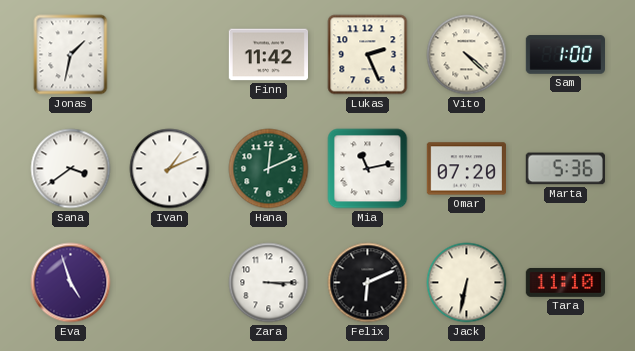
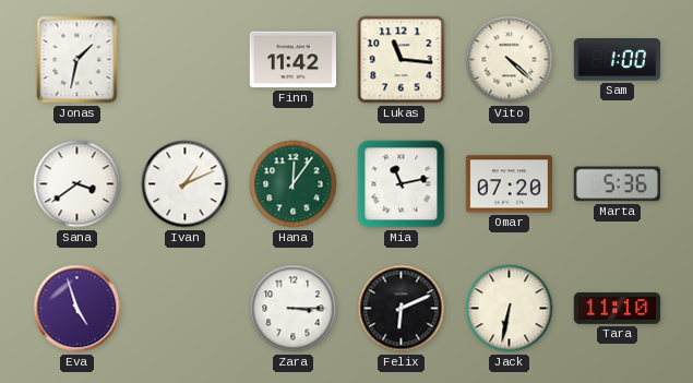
Lukas: 2:26 -> 11:16 (402, 60)
Hana: 12:11 -> 12:06 (294, 184)
